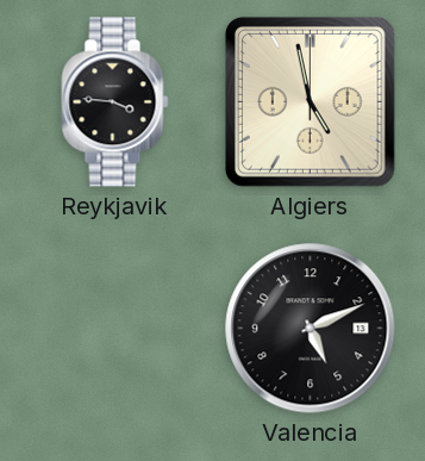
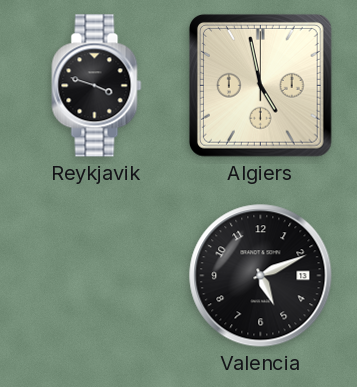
Reykjavik: 3:46 -> 3:48 (97, 86)
